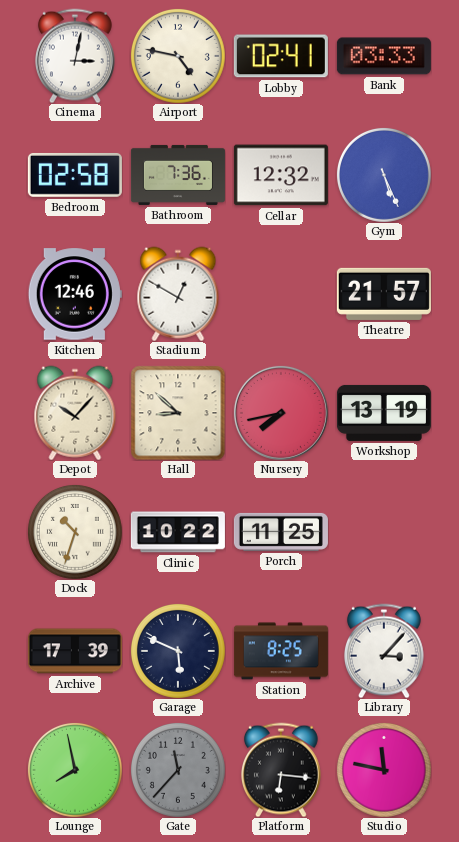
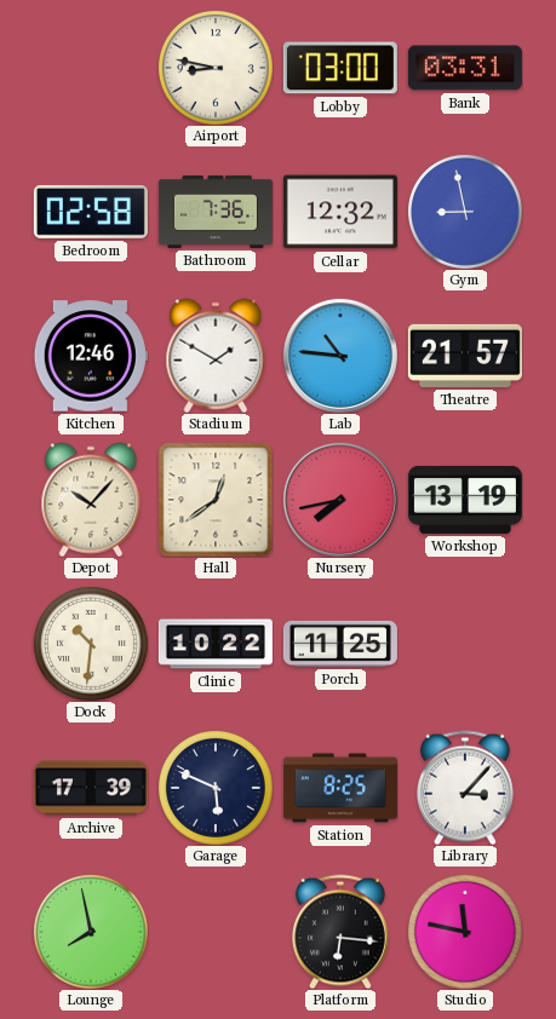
Cinema: 3:02 -> none (75, 56)
Airport: 4:47 -> 8:47 (216, 68)
Lobby: 02:41 -> 03:00 (340, 68)
Bank: 03:33 -> 03:31 (465, 68)
Gym: 5:26 -> 8:58 (465, 212)
Stadium: 12:50 -> 1:50 (216, 356)
Lab: none -> 10:46 (340, 356)
Hall: 8:52 -> 12:39 (216, 500)
Dock: 10:33 -> 10:31 (91, 644)
Gate: 11:37 -> none (178, 770)
